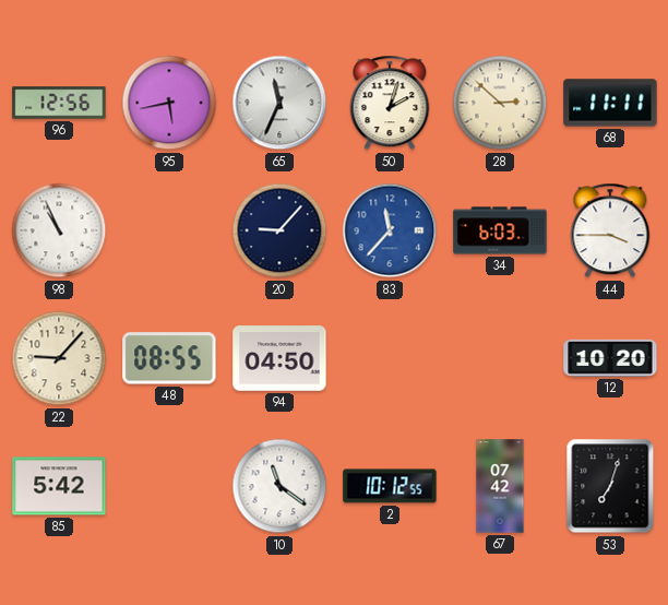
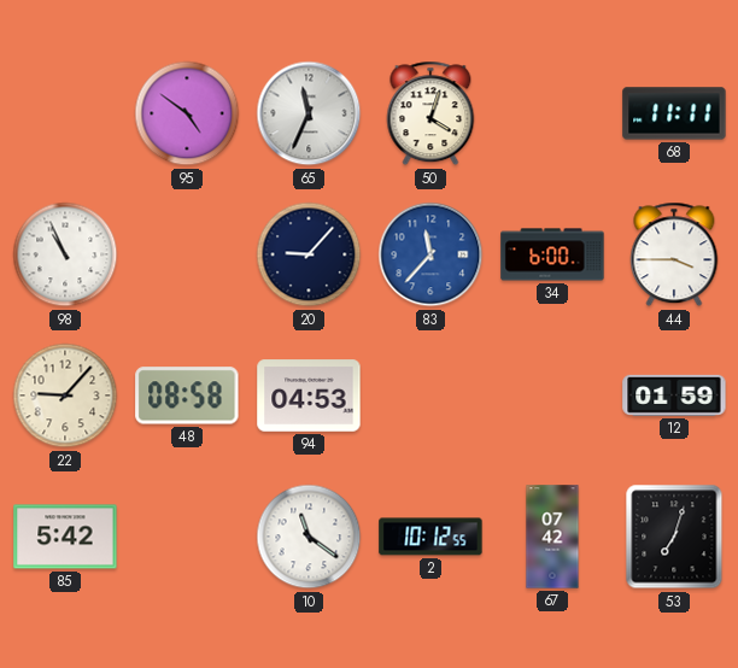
96: 12:56 -> none (59, 103)
95: 5:43 -> 4:51 (187, 113)
50: 2:03 -> 4:03 (430, 113)
28: 2:52 -> none (500, 103)
34: 6:03 -> 6:00 (552, 254)
48: 08:55 -> 08:58 (187, 395)
94: 04:50 -> 04:53 (309, 395)
12: 10:20 -> 01:59 (674, 395)
